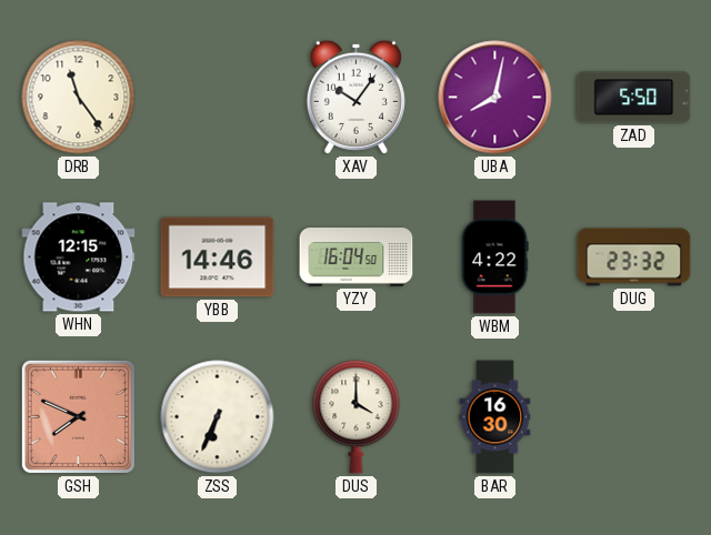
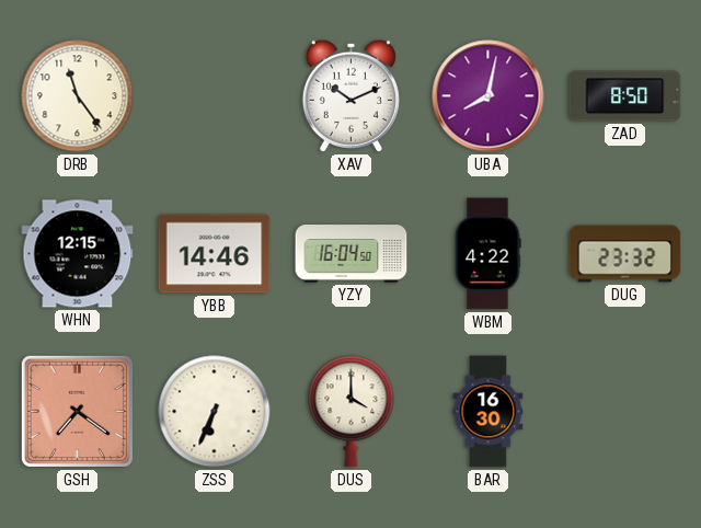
XAV: 10:06 -> 10:11 (350, 95)
ZAD: 5:50 -> 8:50 (625, 96)
GSH: 7:49 -> 7:21 (77, 411)
